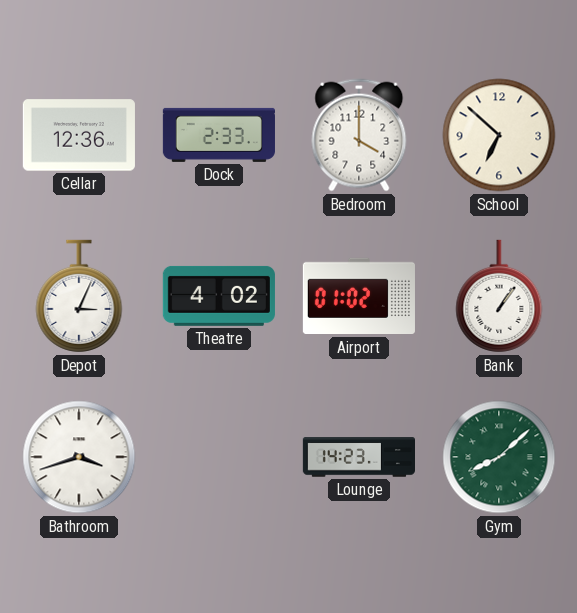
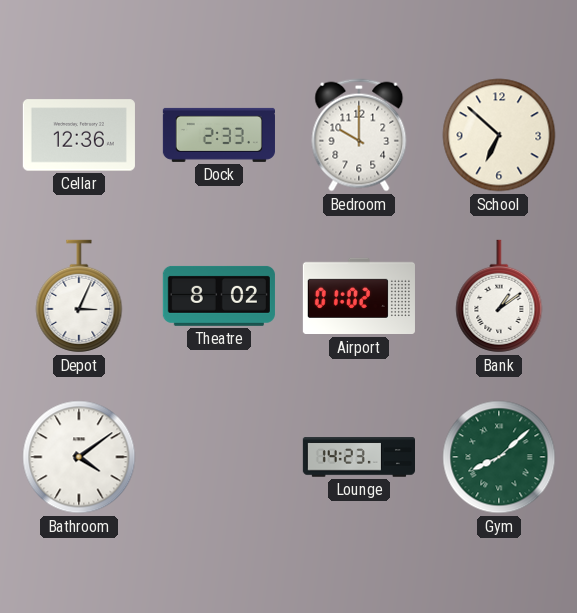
Bedroom: 4:00 -> 10:00 (359, 135)
Theatre: 4:02 -> 8:02 (219, 296)
Bank: 1:06 -> 1:09 (499, 296)
Bathroom: 3:42 -> 4:09 (79, 457)
